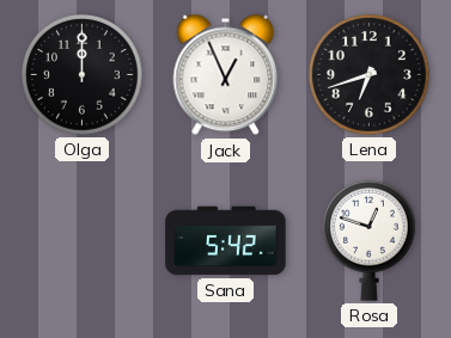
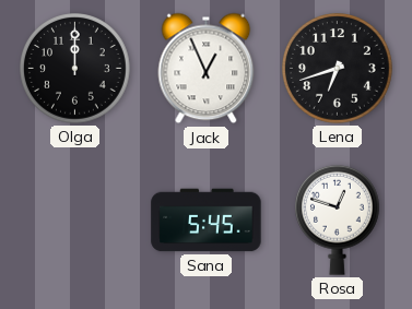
Sana: 5:42 -> 5:45 (207, 221)
